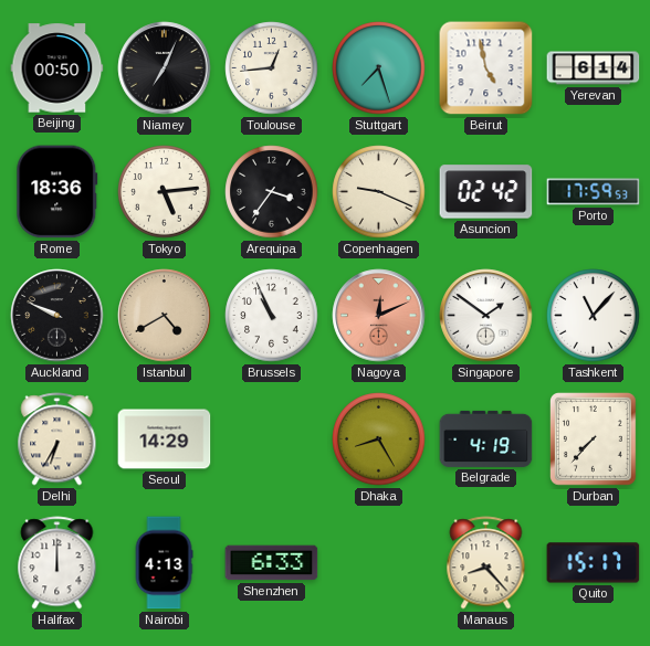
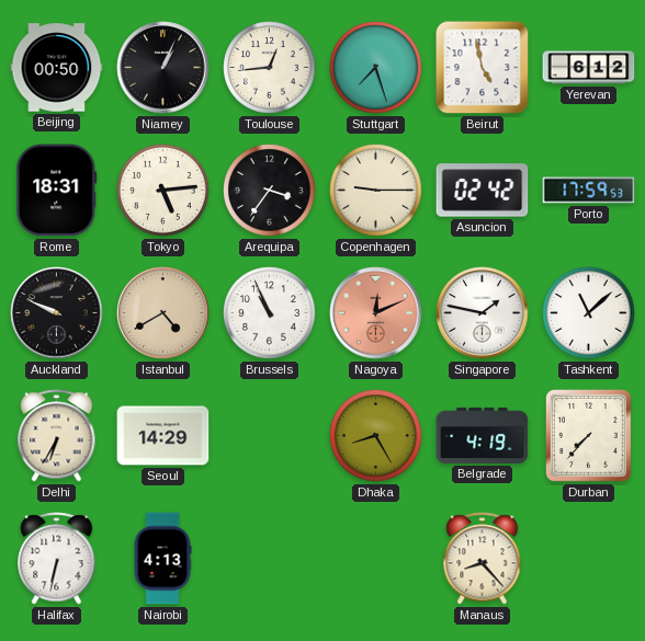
Niamey: 7:04 -> 1:04 (163, 68)
Yerevan: 6:14 -> 6:12 (589, 68)
Rome: 18:36 -> 18:31 (57, 191)
Copenhagen: 9:19 -> 9:15 (376, 191)
Singapore: 1:51 -> 1:47 (483, 313)
Tashkent: 11:07 -> 11:08 (589, 313)
Halifax: 12:00 -> 6:32 (57, 559)
Shenzhen: 6:33 -> none (272, 563)
Quito: 15:17 -> none (594, 563)
